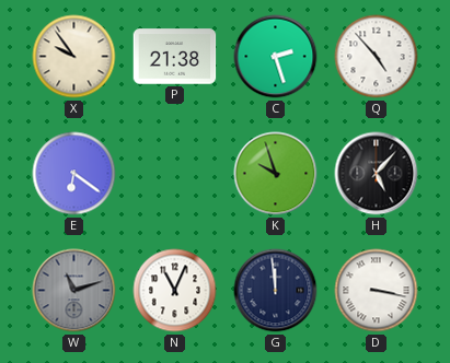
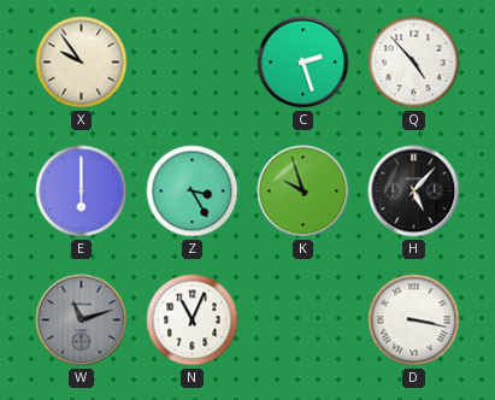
P: 21:38 -> none (175, 57)
E: 6:21 -> 6:00 (82, 192)
Z: none -> 3:25 (193, 192)
G: 11:59 -> none (276, 291)
